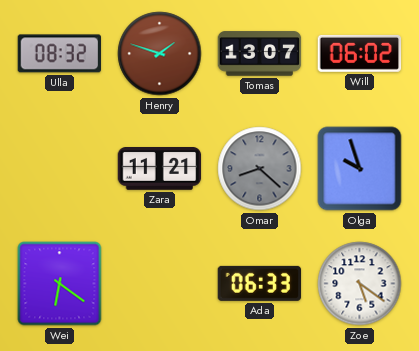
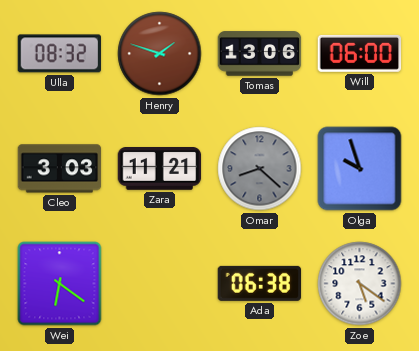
Tomas: 13:07 -> 13:06 (260, 54)
Will: 06:02 -> 06:00 (360, 53)
Cleo: none -> 3:03 (60, 169)
Ada: 06:33 -> 06:38 (260, 283)
